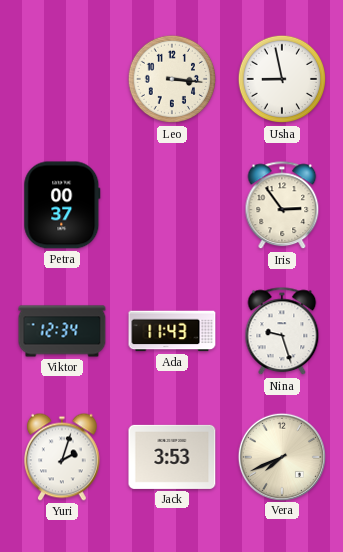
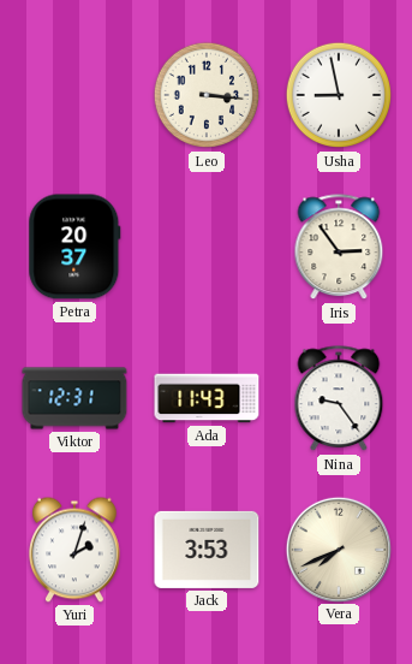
Petra: 00:37 -> 20:37 (74, 247)
Viktor: 12:34 -> 12:31 (74, 398)
Nina: 9:27 -> 9:24 (339, 399)
